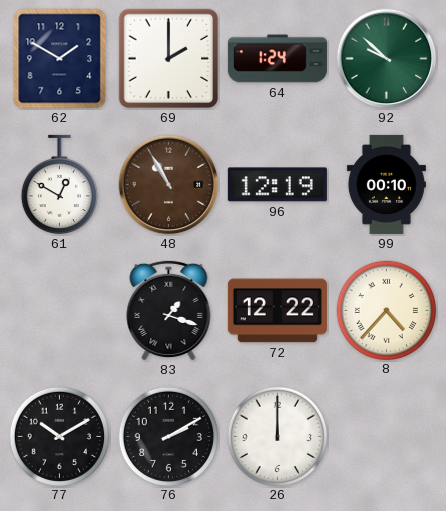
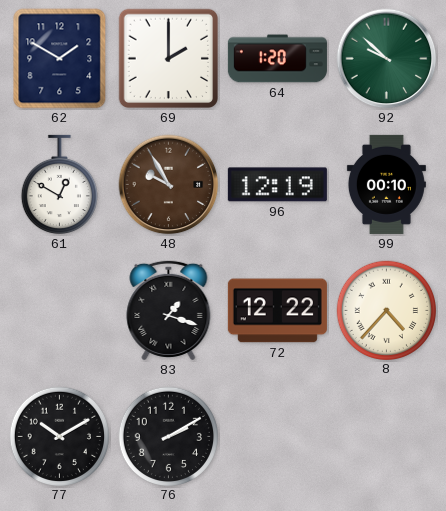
64: 1:24 -> 1:20 (277, 59)
48: 10:55 -> 9:55 (169, 185)
26: 12:00 -> none (277, 436)
